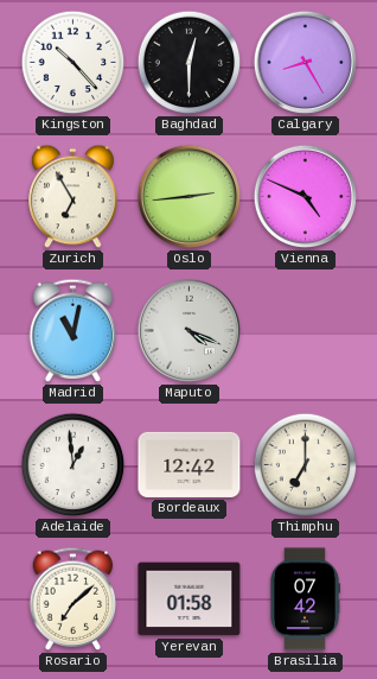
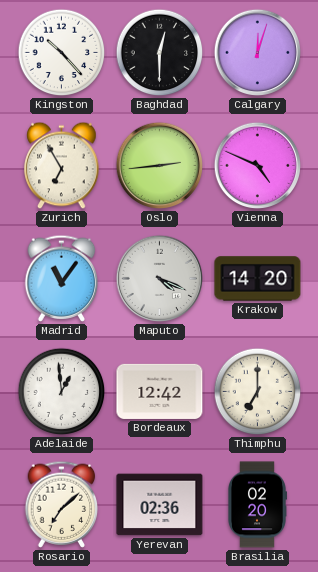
Calgary: 8:25 -> 12:03 (258, 53)
Madrid: 11:02 -> 11:06 (62, 278)
Krakow: none -> 14:20 (258, 279)
Yerevan: 01:58 -> 02:36 (160, 505)
Brasilia: 07:42 -> 02:20 (258, 505)
